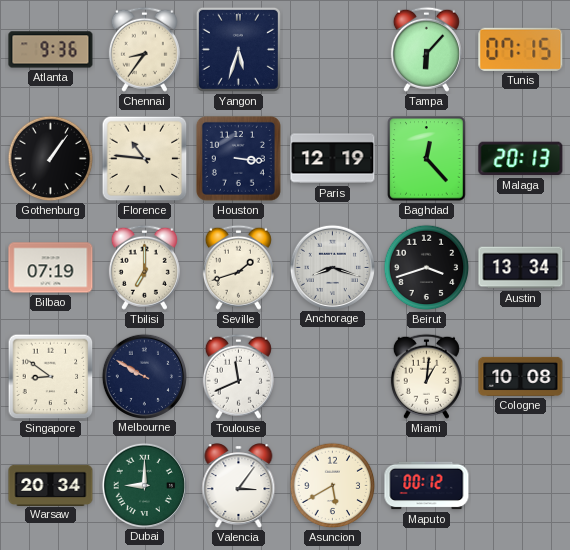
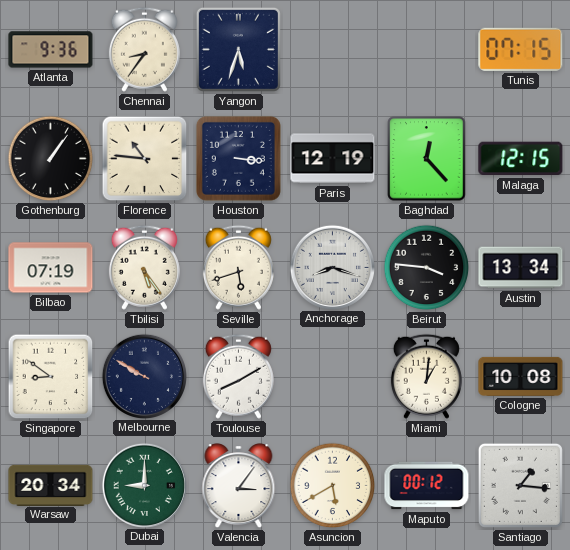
Tampa: 6:07 -> none (426, 49)
Malaga: 20:13 -> 12:15 (521, 159)
Tbilisi: 7:00 -> 5:24 (144, 267)
Seville: 1:42 -> 5:42 (238, 267)
Beirut: 3:42 -> 3:46 (427, 268)
Toulouse: 11:41 -> 8:10 (238, 376)
Santiago: none -> 1:16 (520, 485)
